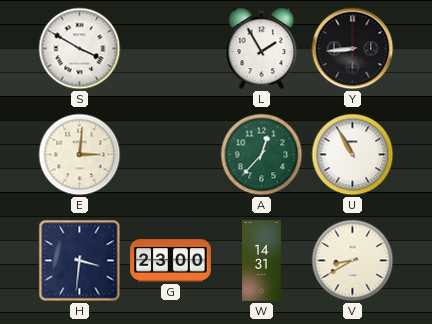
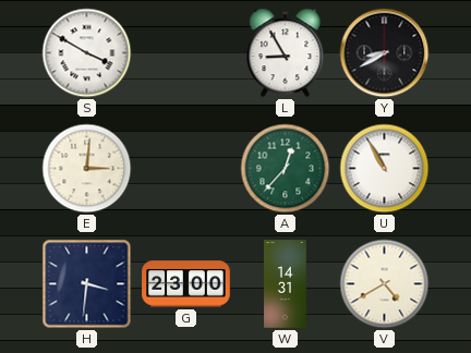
L: 1:55 -> 8:55 (286, 53)
Y: 8:44 -> 8:40 (385, 53)
V: 8:40 -> 4:40 (385, 284)
